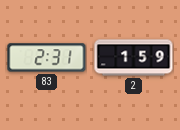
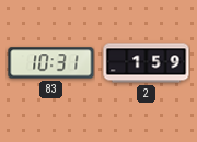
83: 2:31 -> 10:31 (51, 63)
